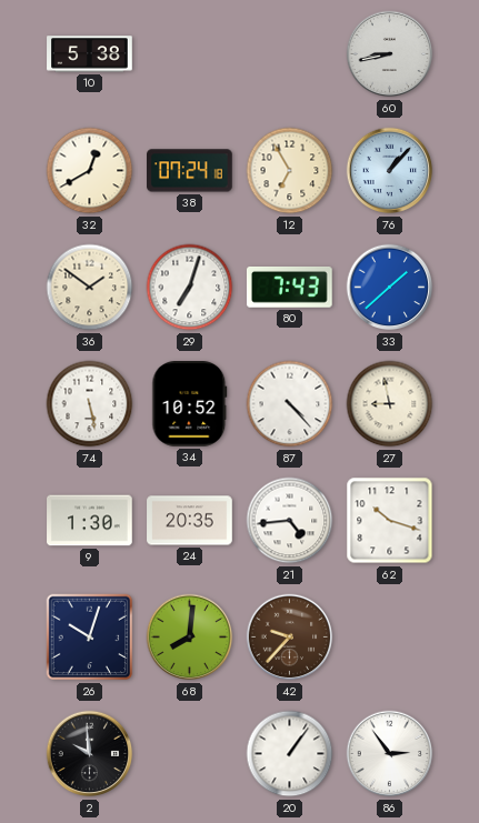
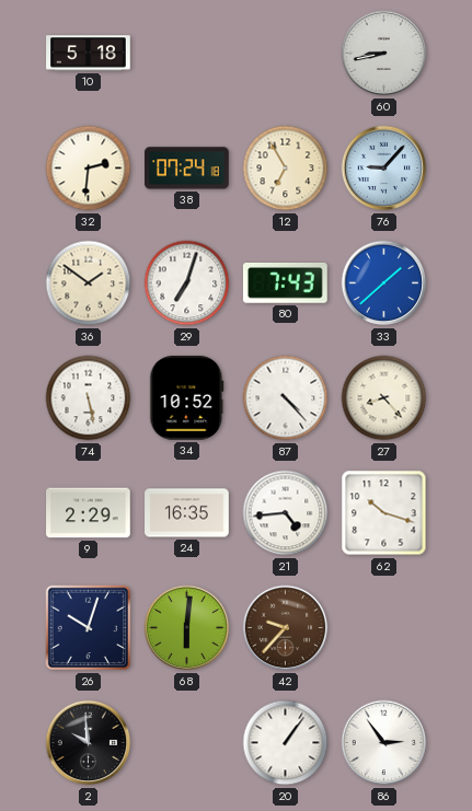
10: 5:38 -> 5:18 (89, 54)
32: 12:40 -> 2:31 (89, 169)
76: 1:07 -> 9:07 (384, 169)
27: 8:58 -> 8:23 (384, 398)
9: 1:30 -> 2:29 (89, 513)
24: 20:35 -> 16:35 (187, 513)
68: 8:01 -> 6:01 (187, 628)
